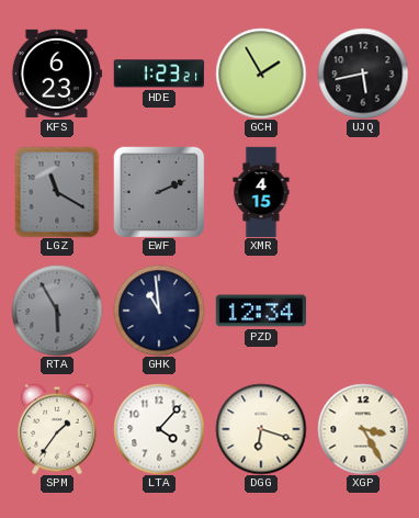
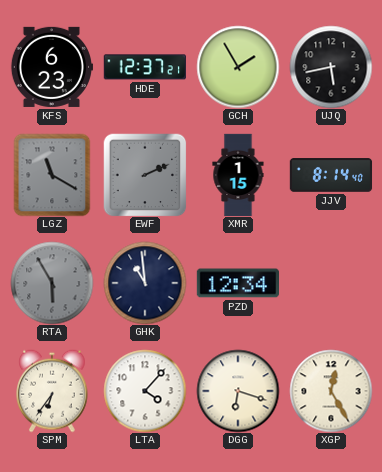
HDE: 1:23 -> 12:37 (145, 67)
XMR: 4:15 -> 1:15 (238, 175)
JJV: none -> 8:14 (331, 175)
SPM: 1:36 -> 6:36 (53, 391)
XGP: 3:25 -> 12:25 (331, 391)
